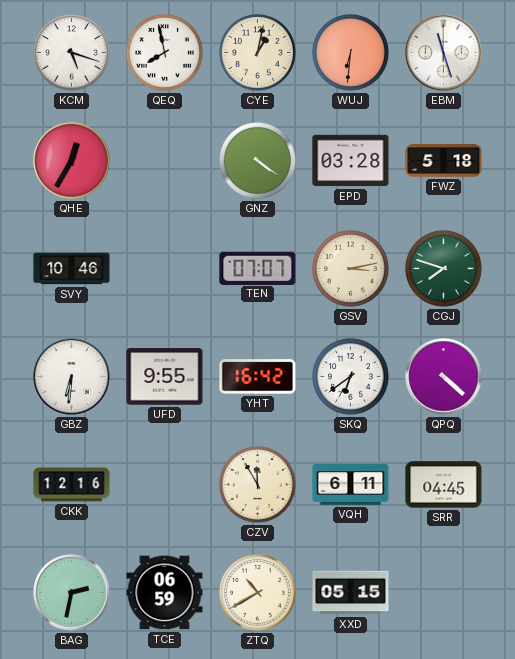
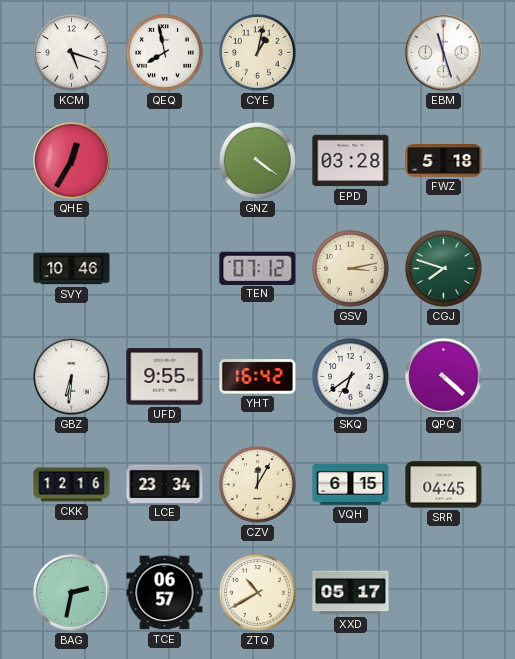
WUJ: 6:31 -> none (351, 53)
TEN: 07:07 -> 07:12 (258, 268)
LCE: none -> 23:34 (165, 484)
CZV: 11:55 -> 12:05 (258, 485)
VQH: 6:11 -> 6:15 (351, 485)
TCE: 06:59 -> 06:57 (165, 593)
XXD: 05:15 -> 05:17 (351, 593)
